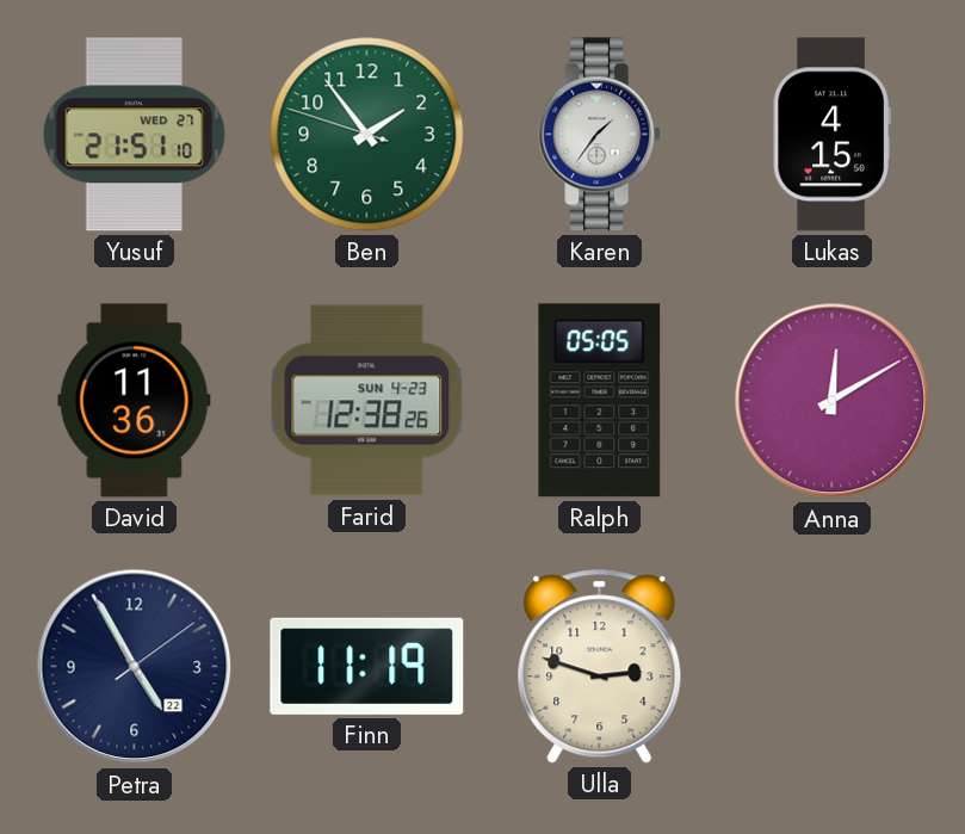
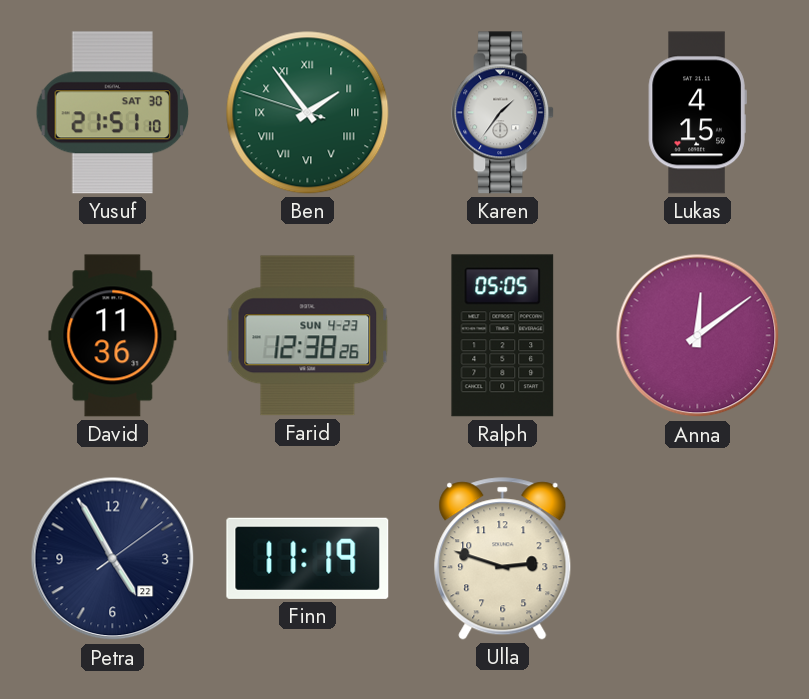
Yusuf date: WED 27 -> SAT 30 (113, 113)
Ben numerals: Arabic -> Roman (308, 113)
Anna: 12:10 -> 12:09 (698, 336)
